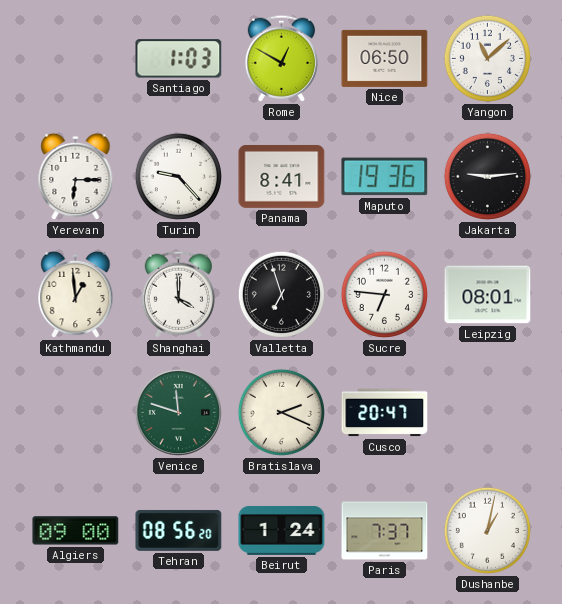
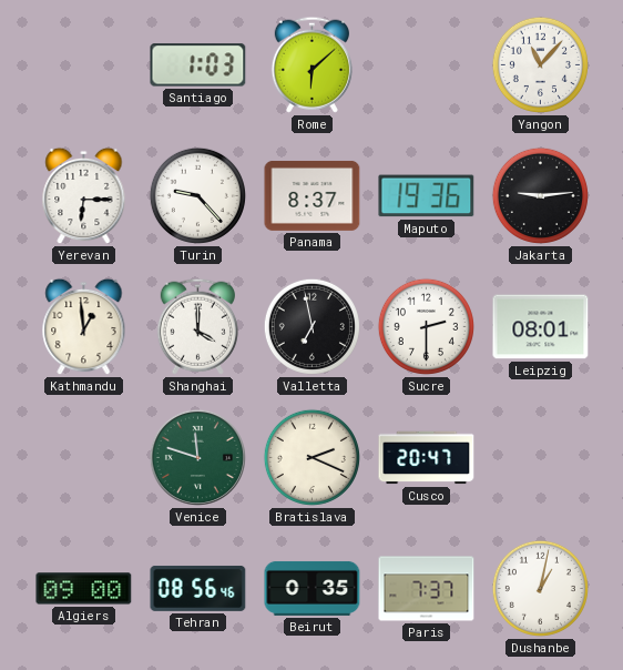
Rome: 12:50 -> 6:08 (311, 64)
Nice: 06:50 -> none (385, 58)
Yangon: 11:08 -> 11:07 (540, 64)
Panama: 8:41 -> 8:37 (313, 195)
Valletta: 6:57 -> 6:58 (311, 326)
Sucre: 6:46 -> 2:30 (426, 326)
Tehran: 08:56:20 -> 08:56:46 (198, 588)
Beirut: 1:24 -> 0:35 (313, 588)
